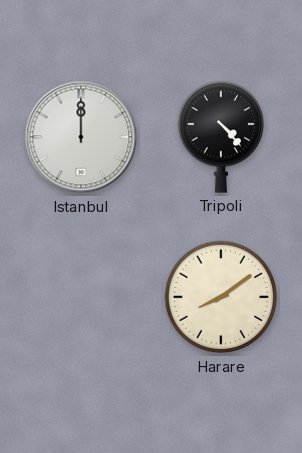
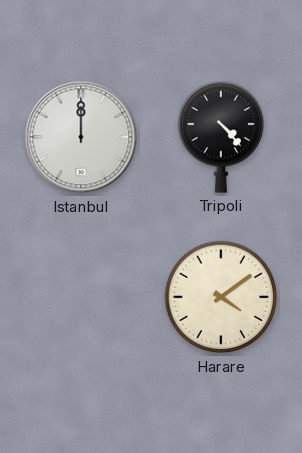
Harare: 8:09 -> 4:09 (221, 297)
